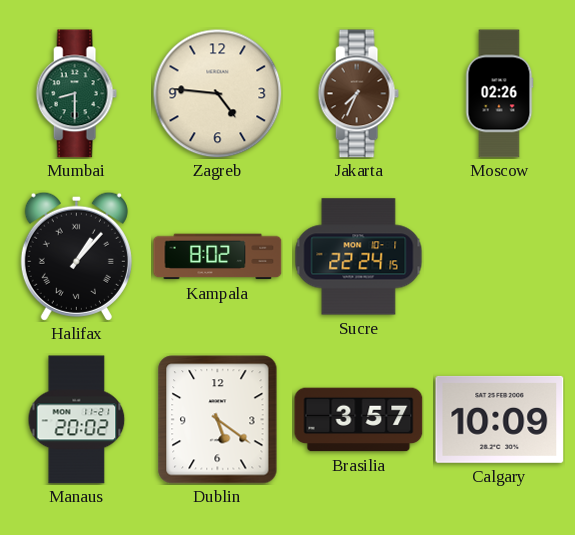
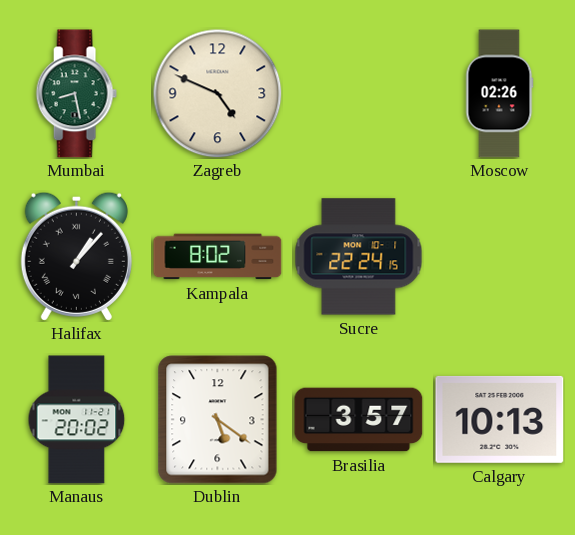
Mumbai: 8:30 -> 8:28 (76, 94)
Zagreb: 4:46 -> 4:49 (217, 93)
Jakarta: 7:34 -> none (358, 94)
Calgary: 10:09 -> 10:13 (500, 419)
